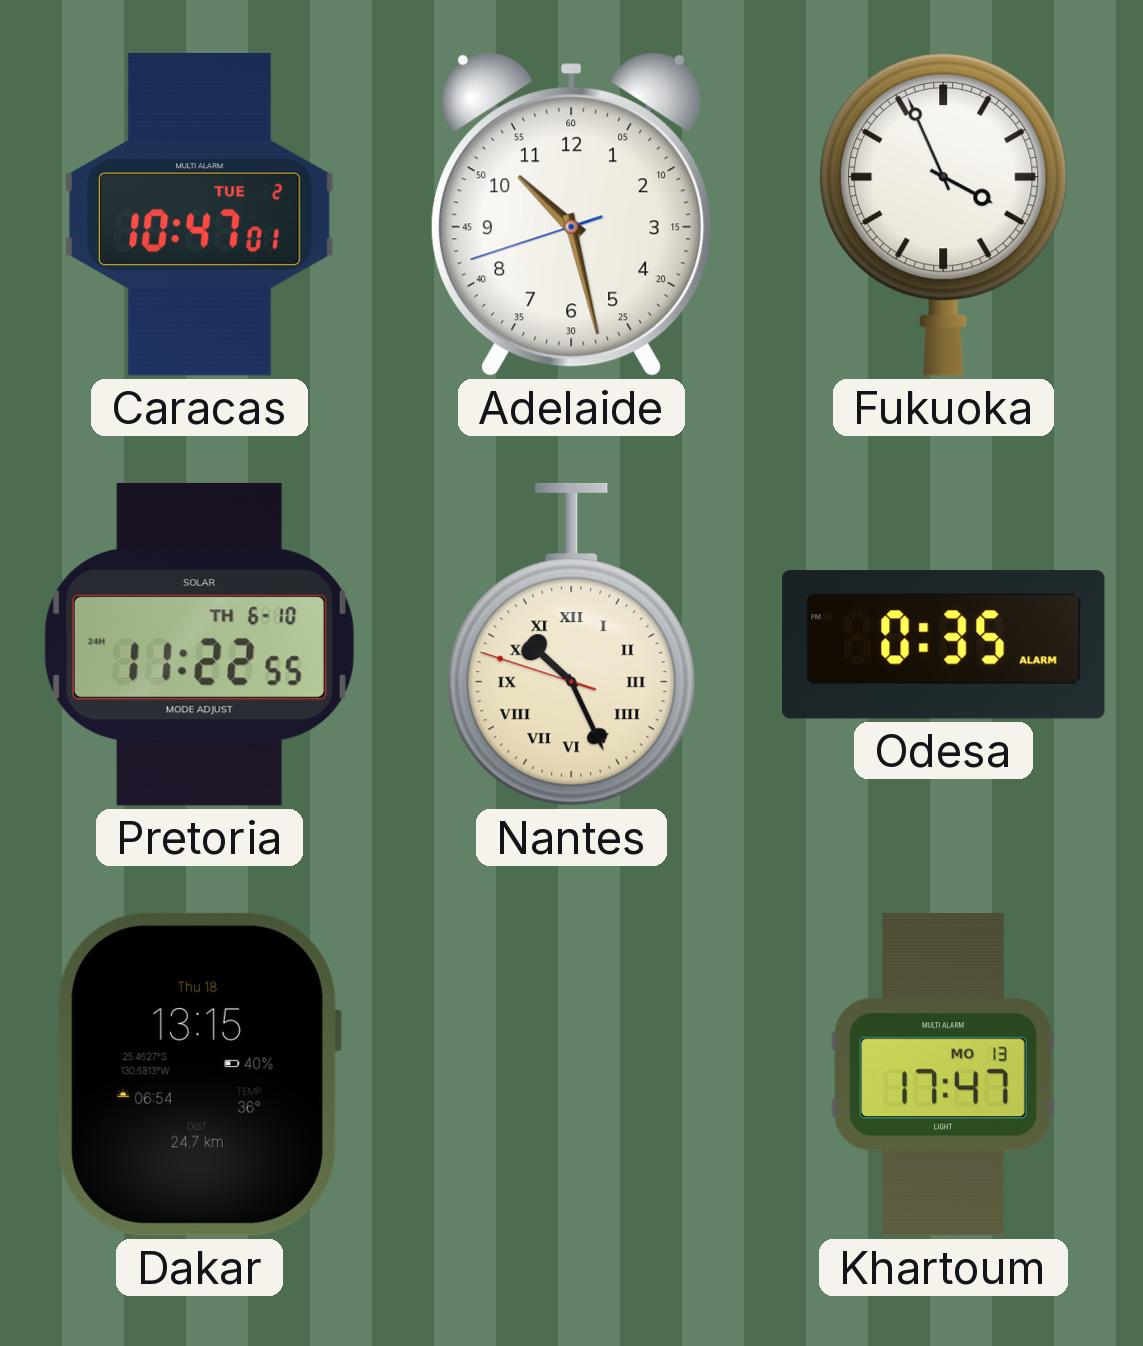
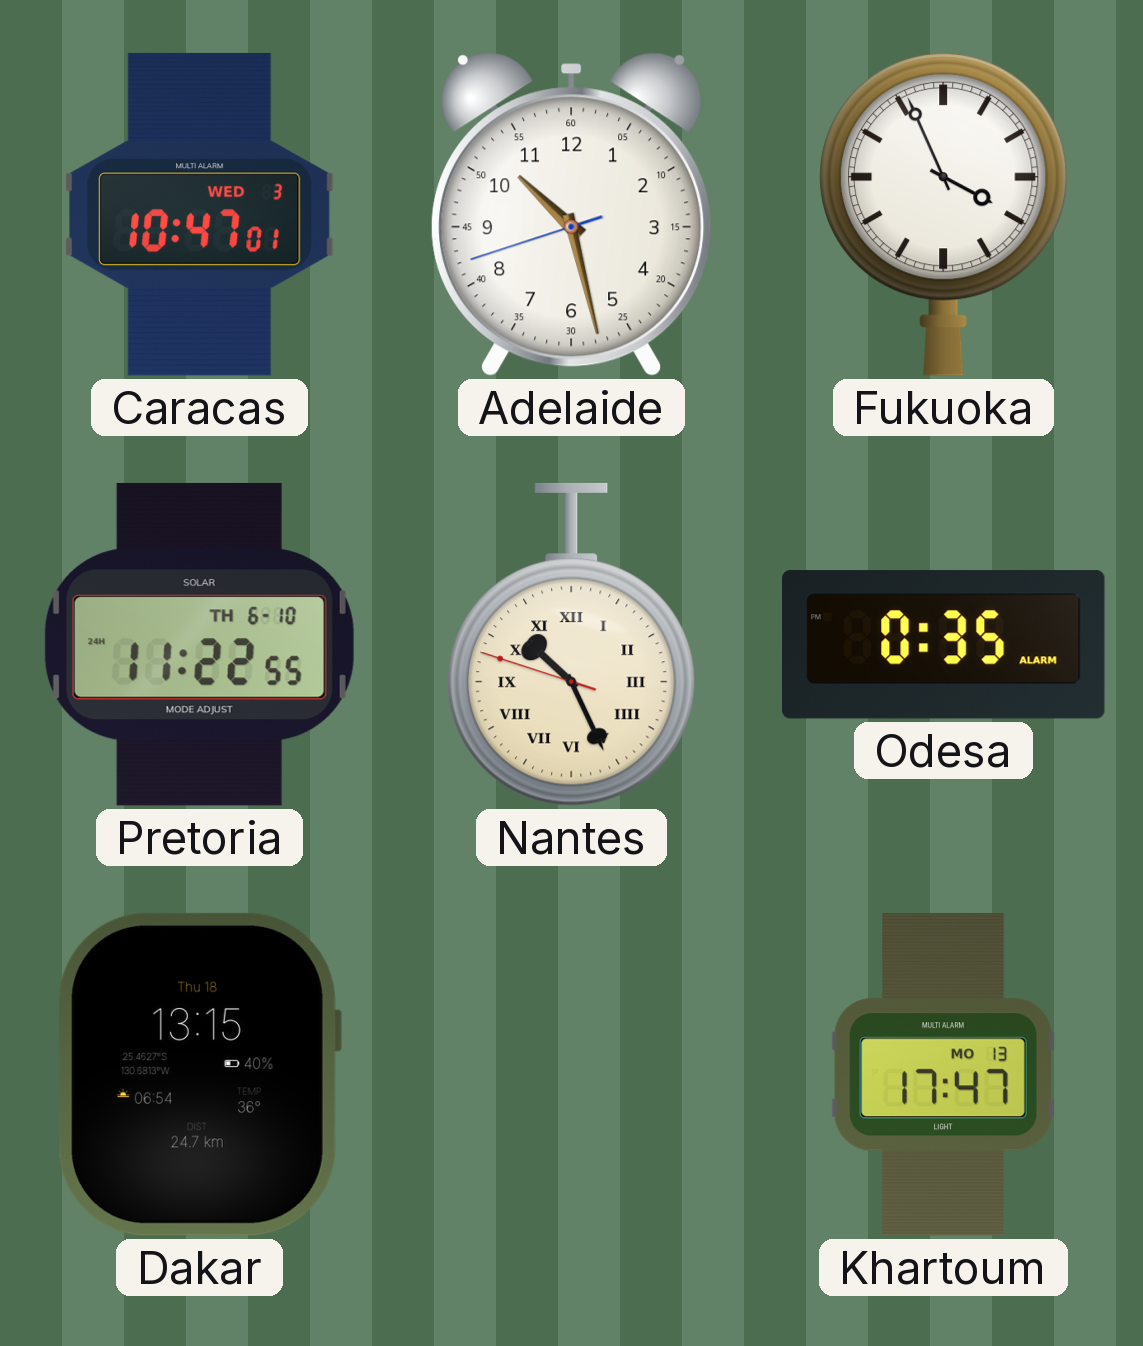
Caracas date: TUE 2 -> WED 3 (200, 214)
